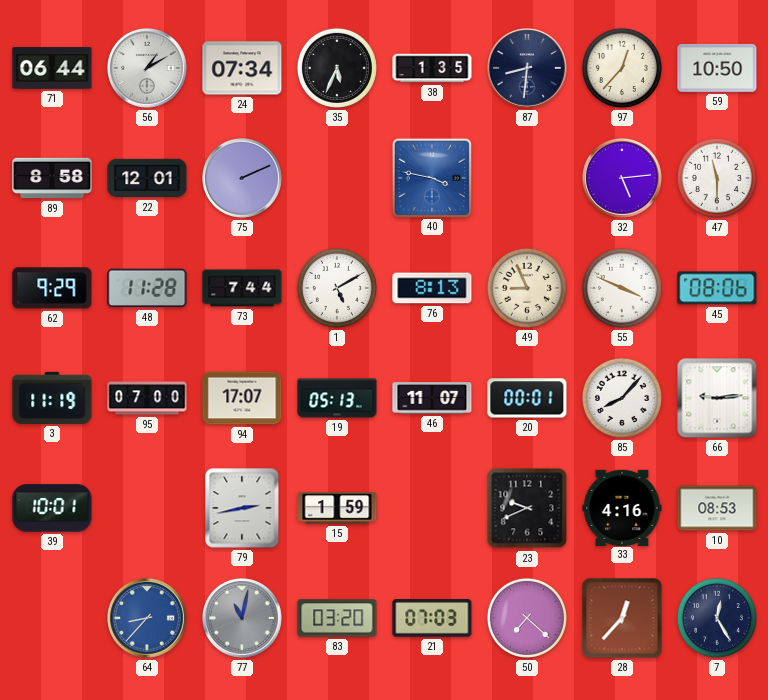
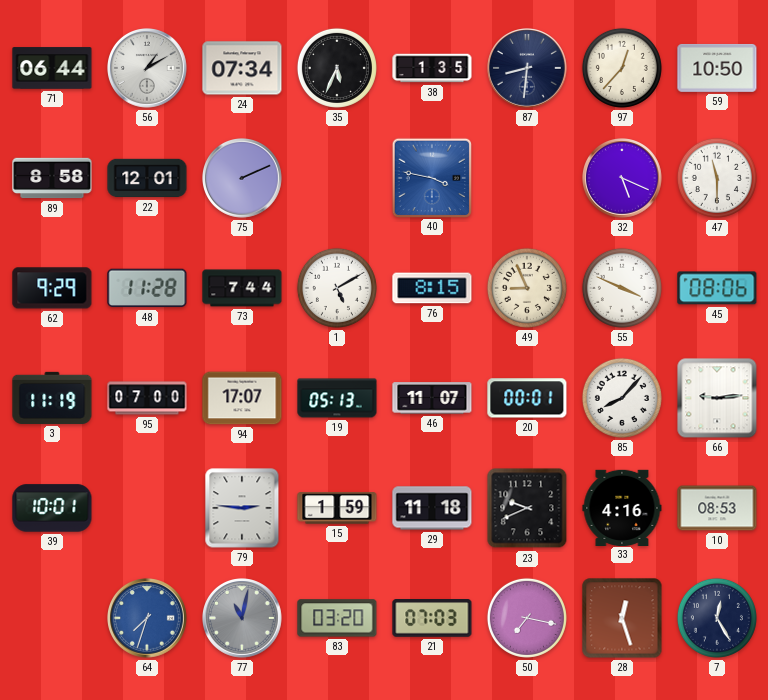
32: 5:14 -> 5:19 (623, 179)
76: 8:13 -> 8:15 (432, 288)
79: 2:43 -> 2:46 (242, 508)
29: none -> 11:18 (432, 508)
64: 8:37 -> 7:33 (148, 619)
50: 7:22 -> 7:17 (527, 618)
28: 12:37 -> 12:27 (622, 618)
